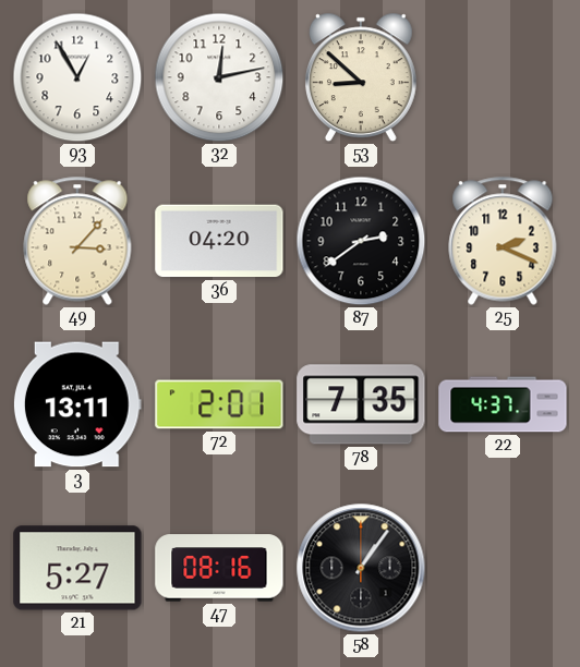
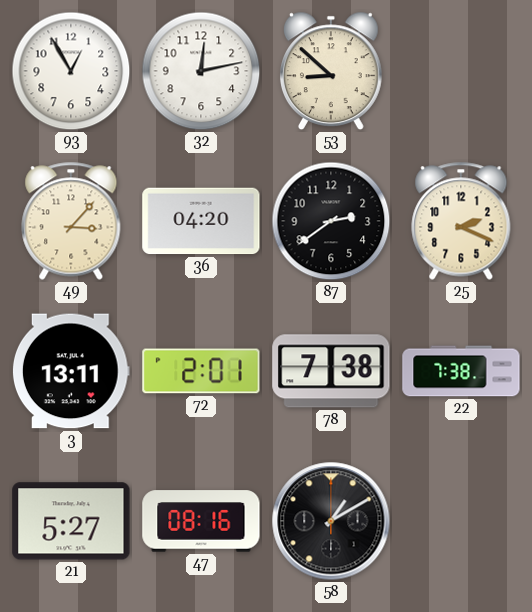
78: 7:35 -> 7:38 (331, 371)
22: 4:37 -> 7:38 (461, 371)
58: 1:06 -> 1:10 (331, 521)
